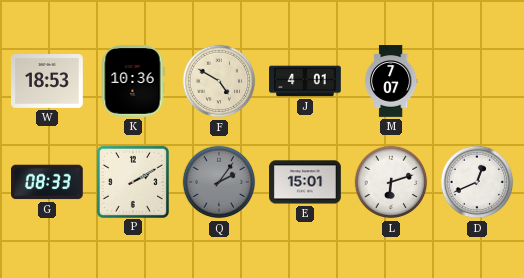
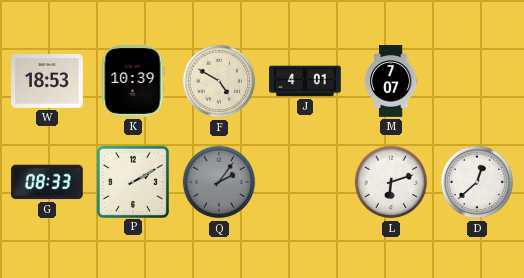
K: 10:36 -> 10:39 (133, 82)
E: 15:01 -> none (305, 182)
D: 12:41 -> 12:38 (477, 182)
